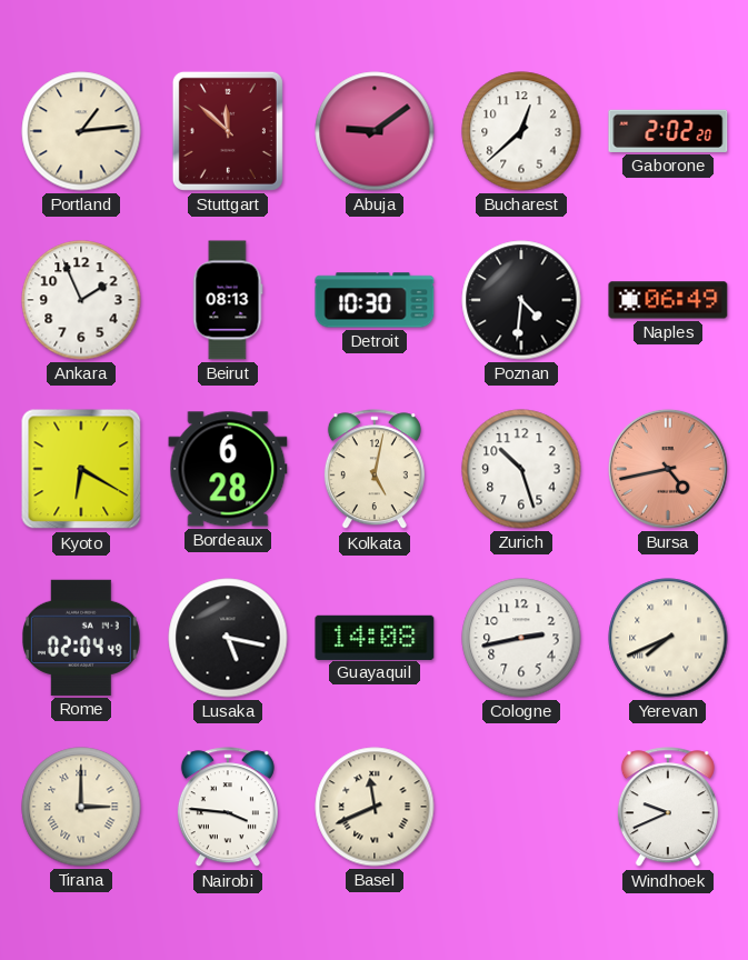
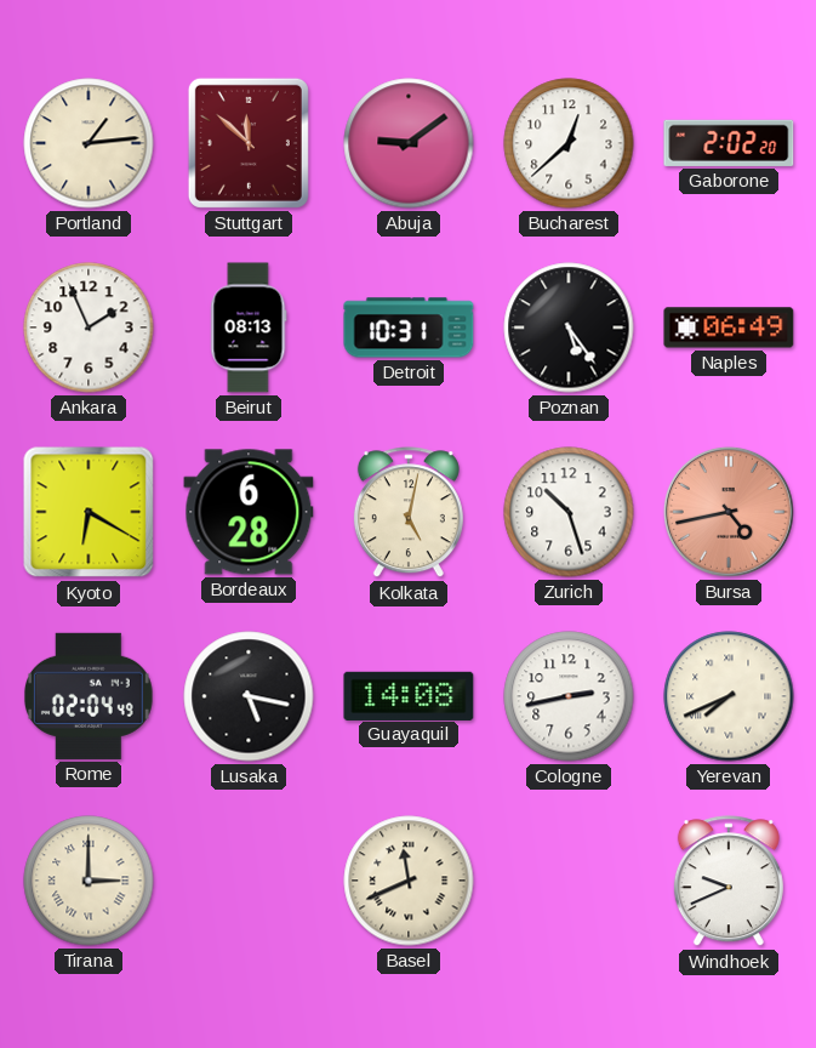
Detroit: 10:30 -> 10:31 (409, 327)
Poznan: 4:31 -> 5:24 (569, 327)
Nairobi: 3:46 -> none (228, 808)
